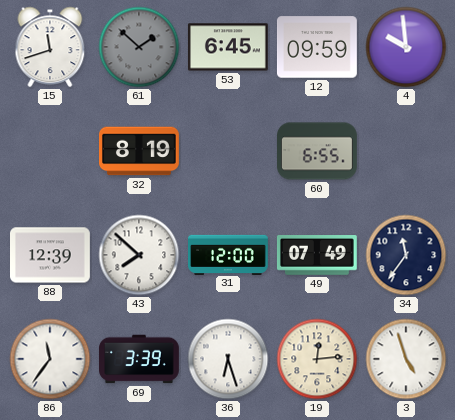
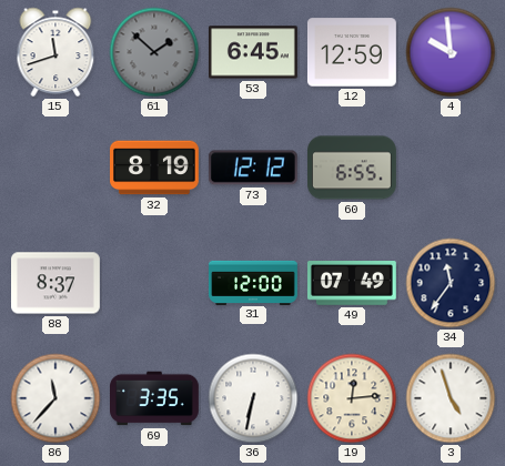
12: 09:59 -> 12:59 (352, 52)
73: none -> 12:12 (253, 168)
88: 12:39 -> 8:37 (57, 283)
43: 7:52 -> none (139, 255)
86: 11:36 -> 11:37 (55, 398)
69: 3:39 -> 3:35 (155, 398)
36: 6:27 -> 6:32 (253, 398)
